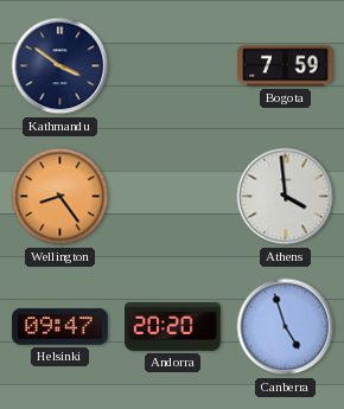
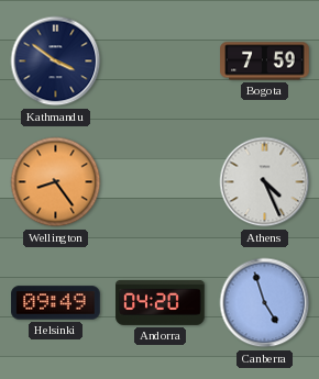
Athens: 3:59 -> 4:26 (265, 182)
Helsinki: 09:47 -> 09:49 (56, 303)
Andorra: 20:20 -> 04:20 (161, 302)
